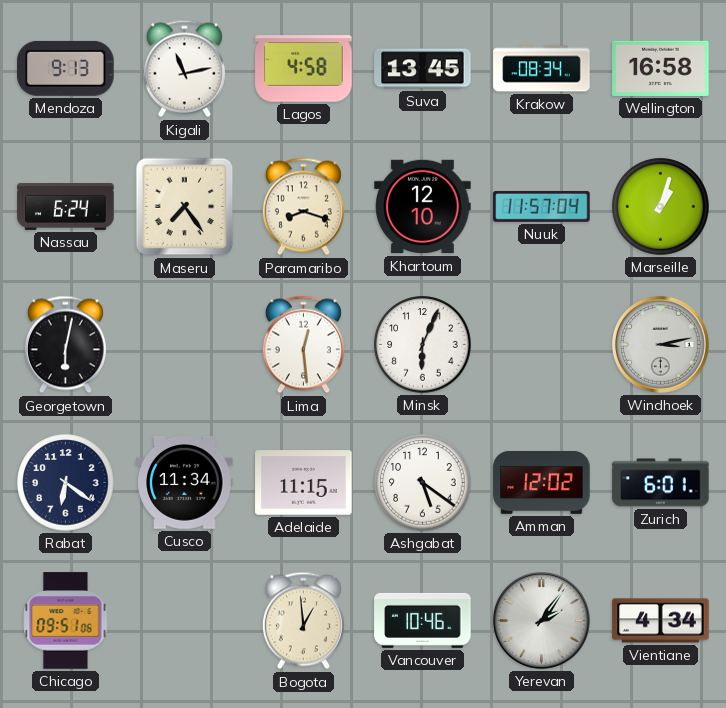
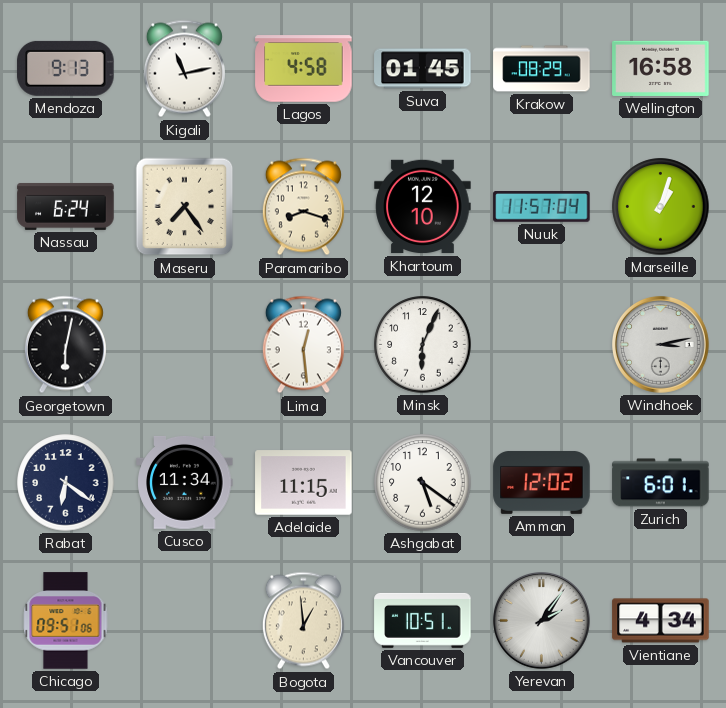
Suva: 13:45 -> 01:45 (423, 69)
Krakow: 08:34 -> 08:29 (542, 69)
Vancouver: 10:46 -> 10:51 (423, 620)
